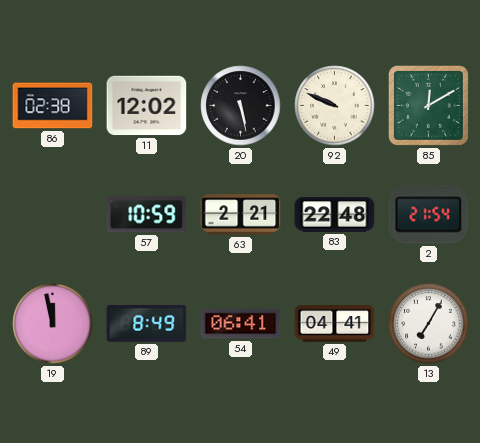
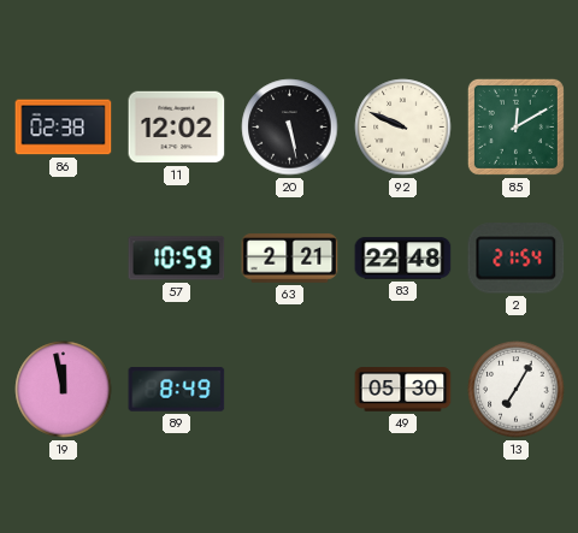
54: 06:41 -> none (241, 324)
49: 04:41 -> 05:30 (403, 390)
